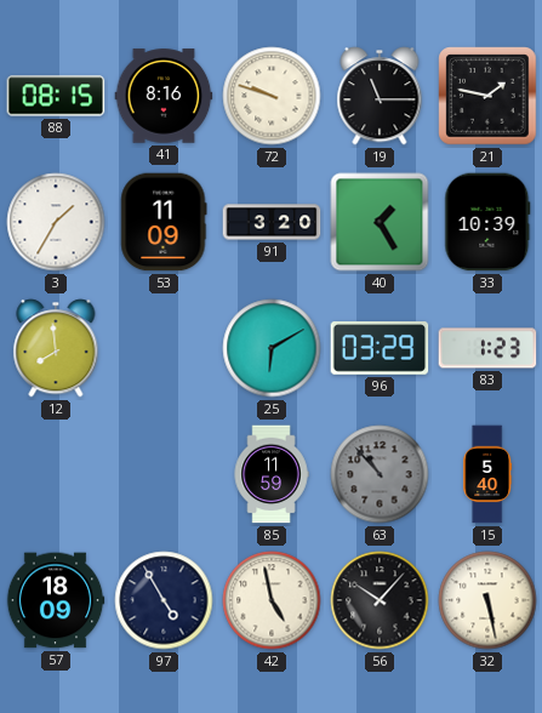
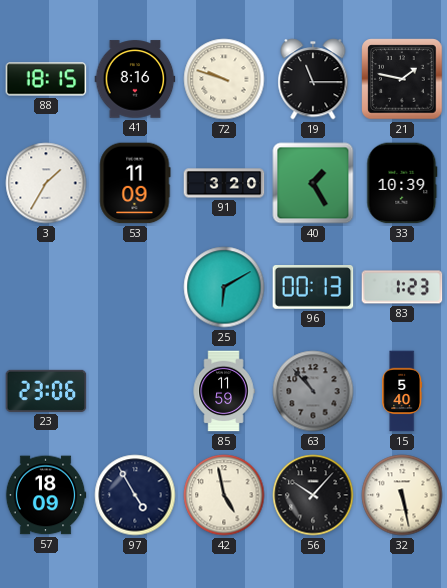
88: 08:15 -> 18:15 (46, 79)
12: 7:59 -> none (56, 348)
96: 03:29 -> 00:13 (313, 288)
23: none -> 23:06 (46, 391)
